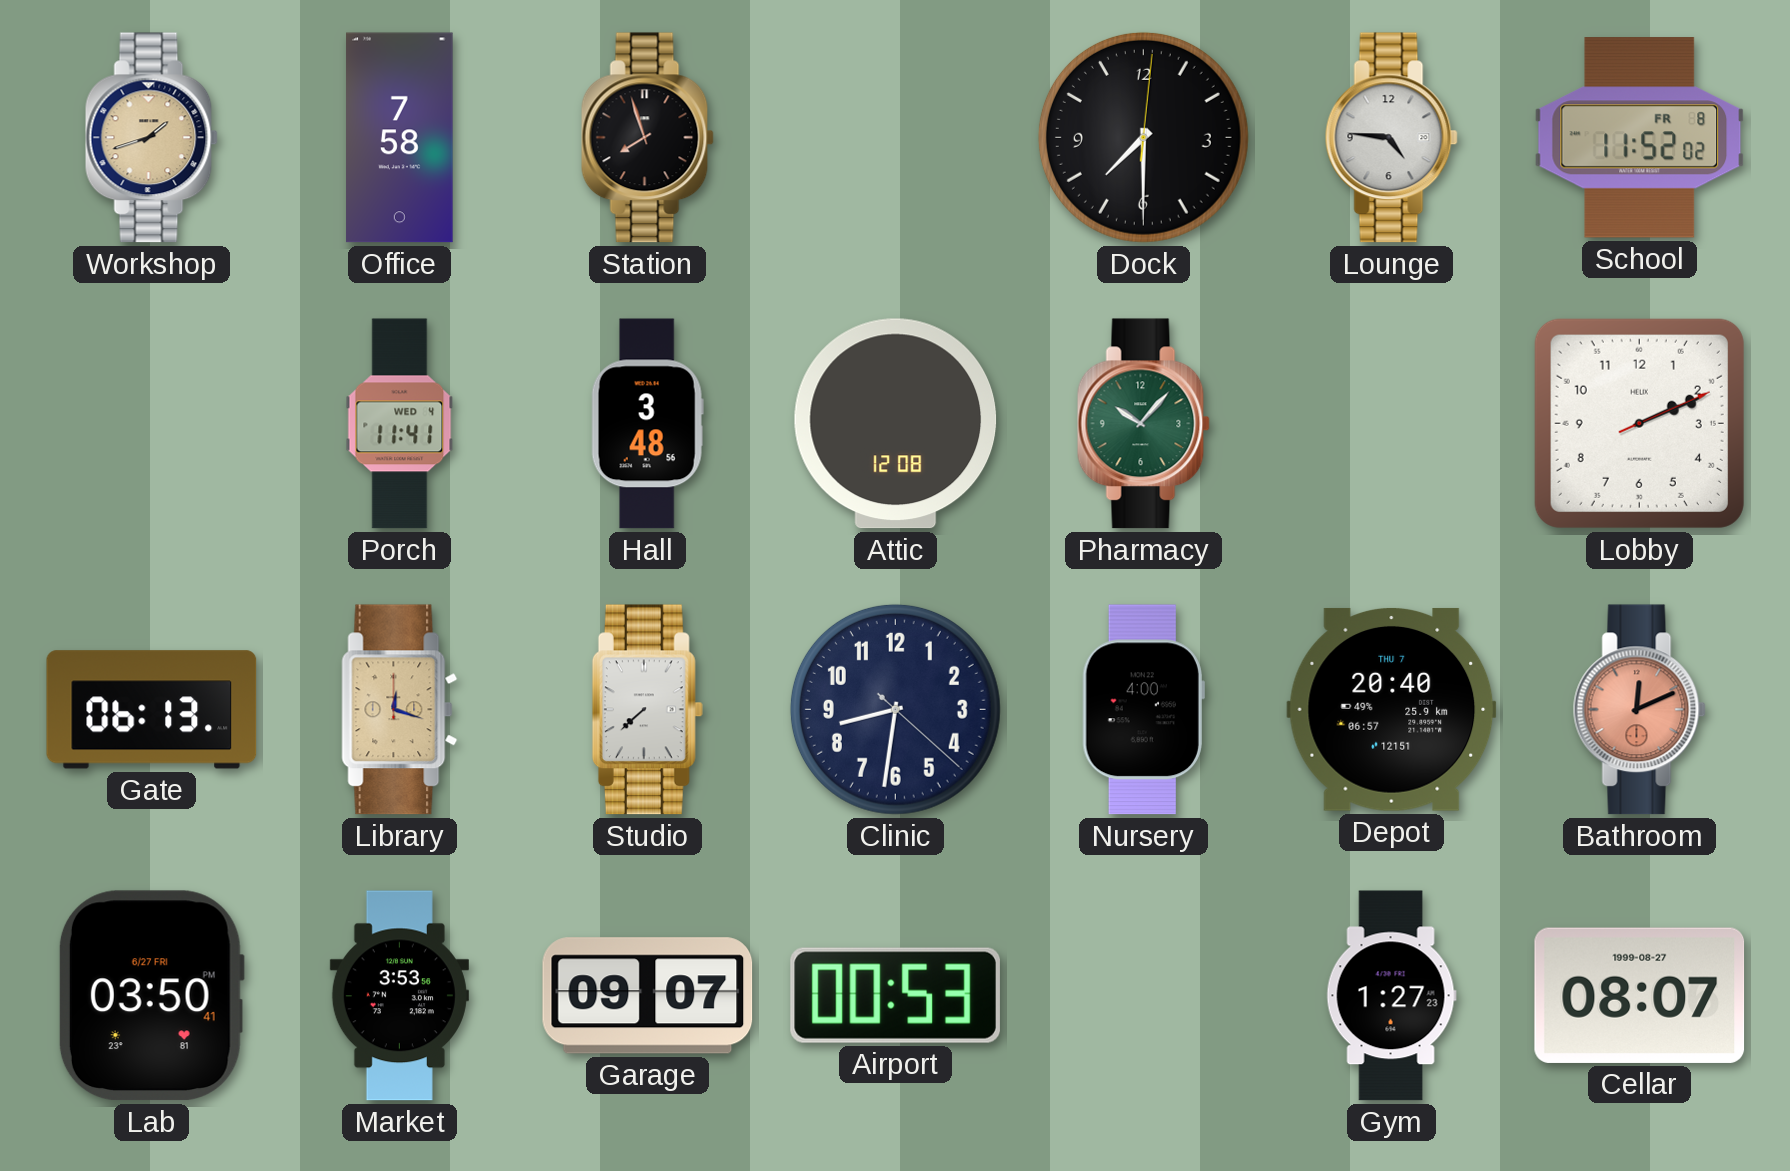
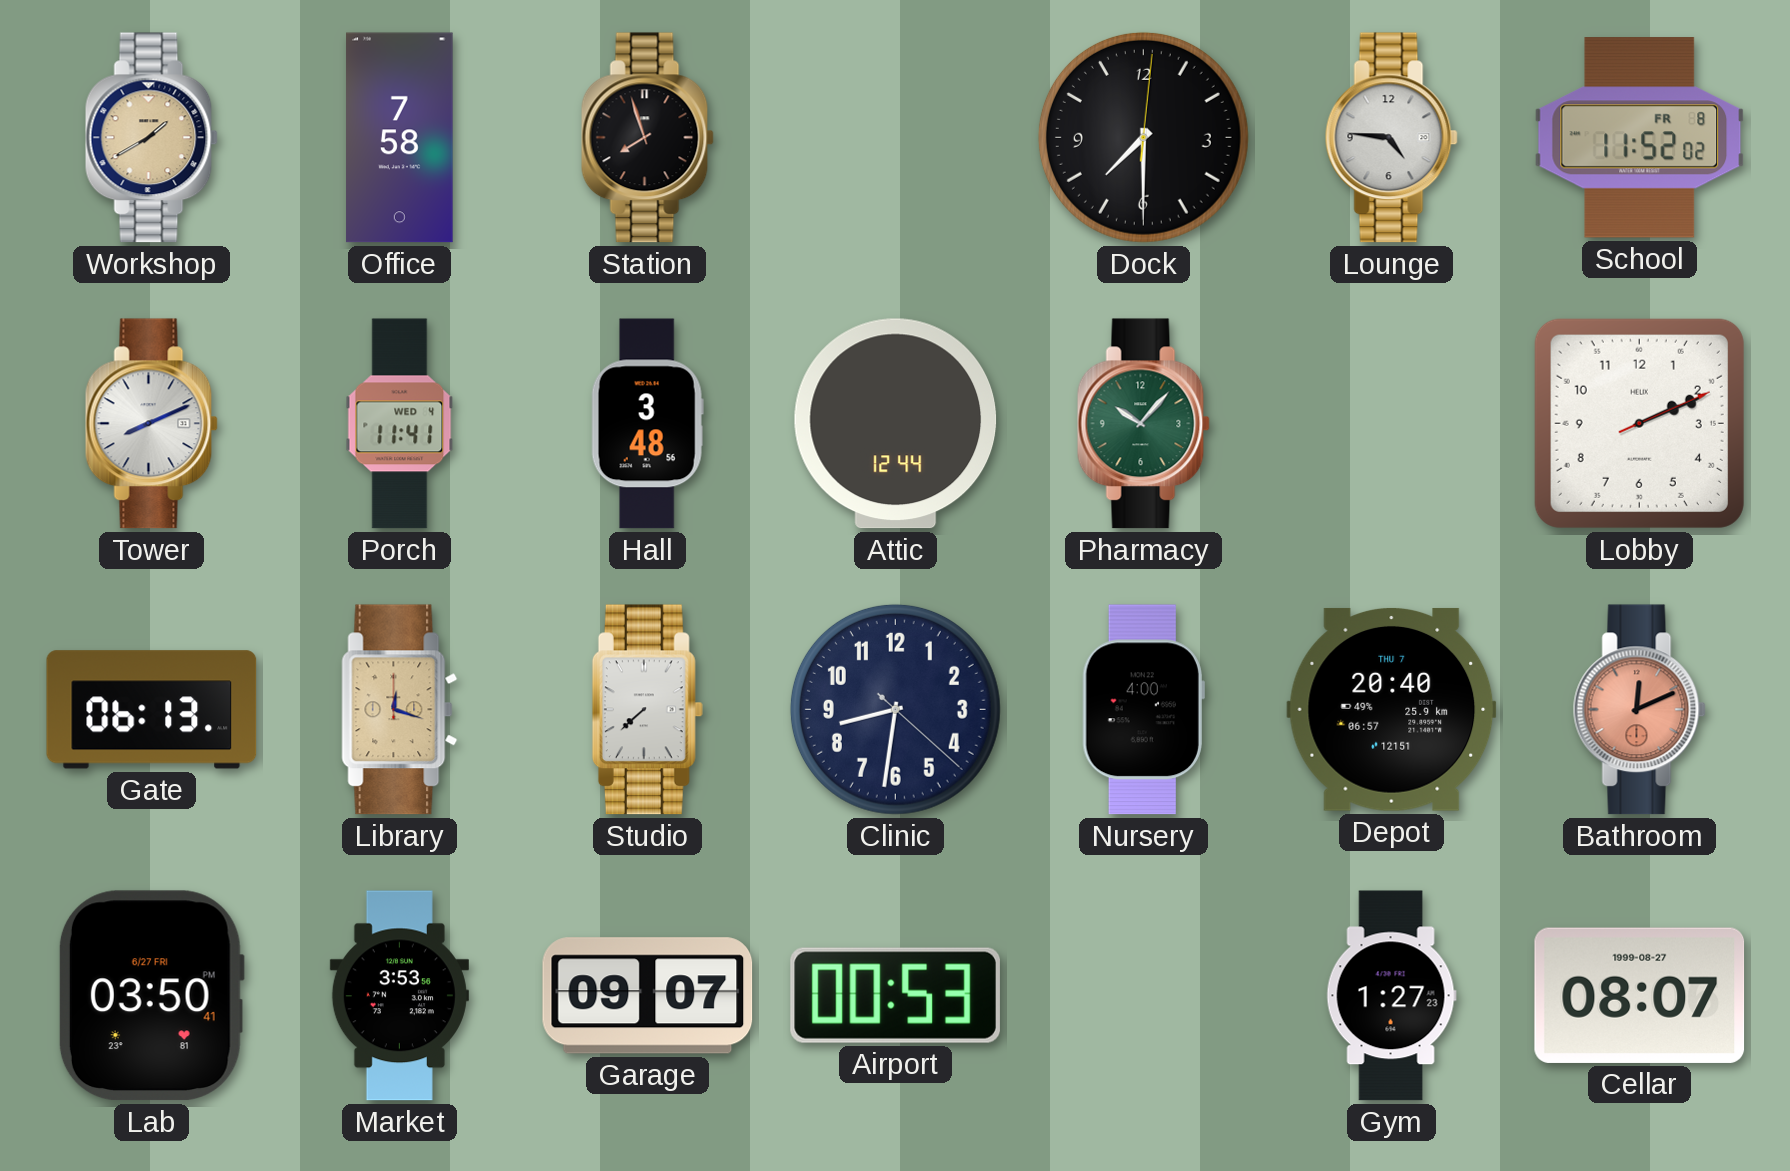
Workshop: 1:42 -> 1:40 (151, 138)
Tower: none -> 8:11 (151, 424)
Attic: 12:08 -> 12:44 (896, 424)
